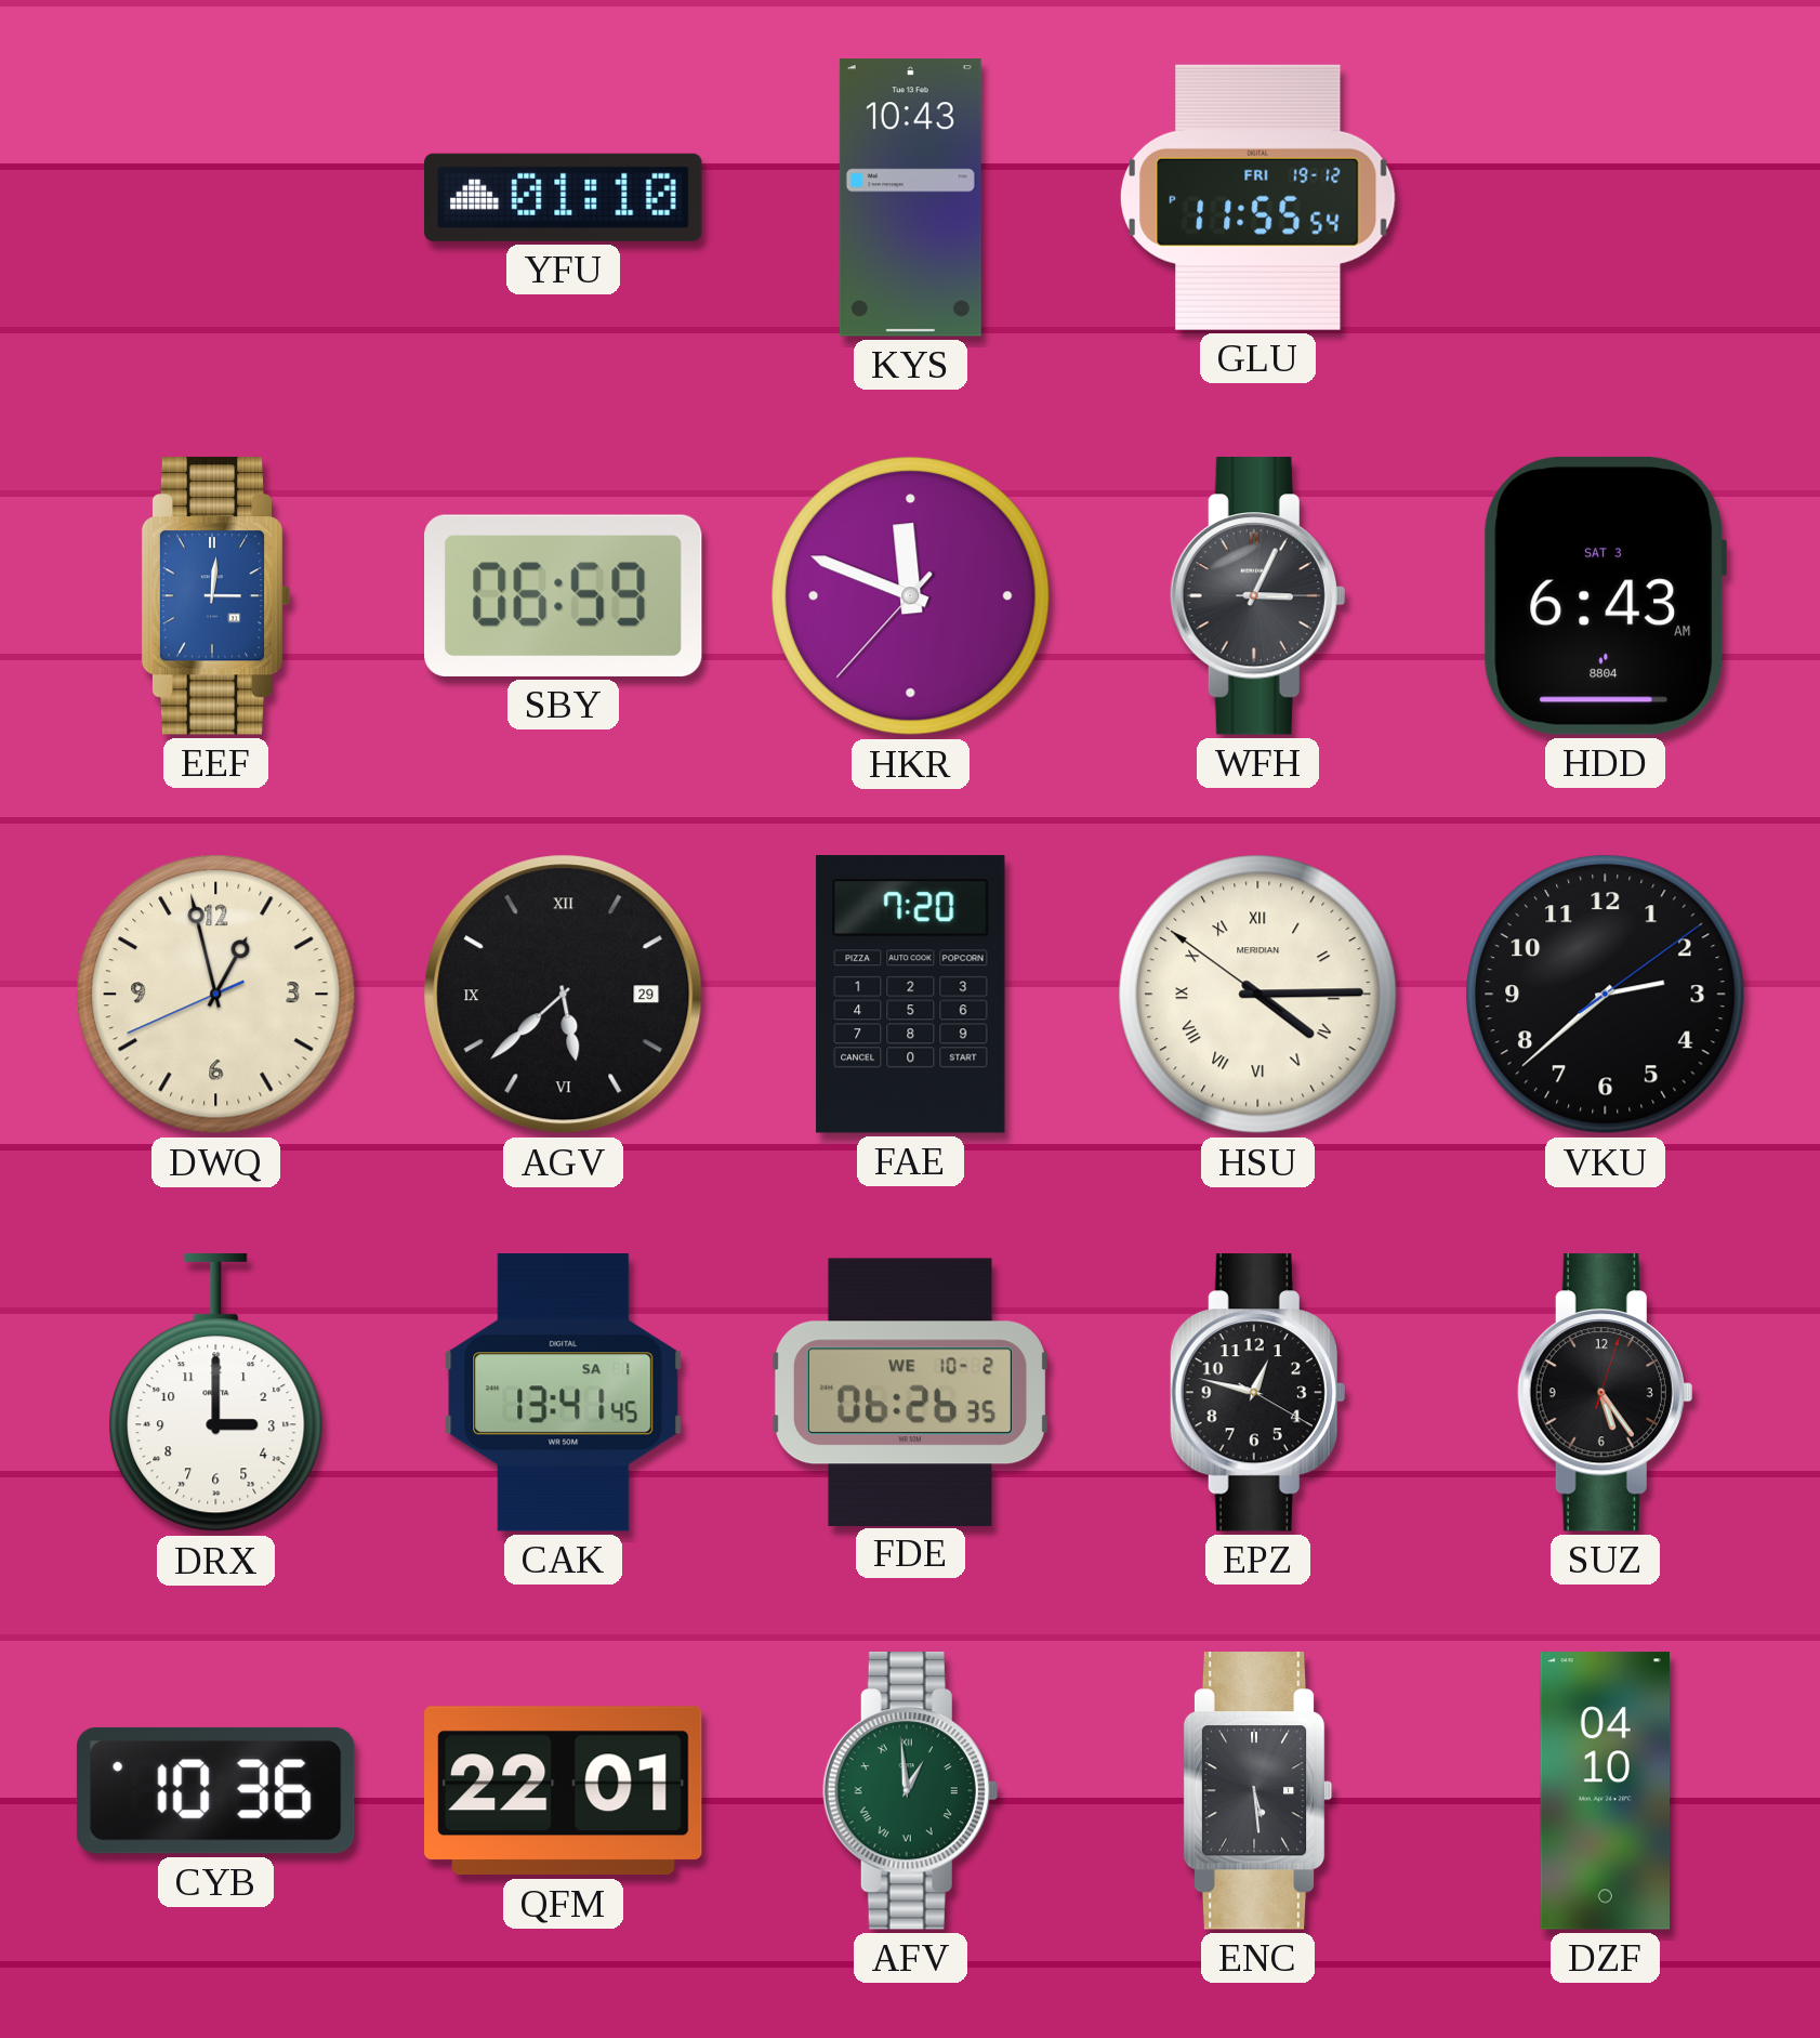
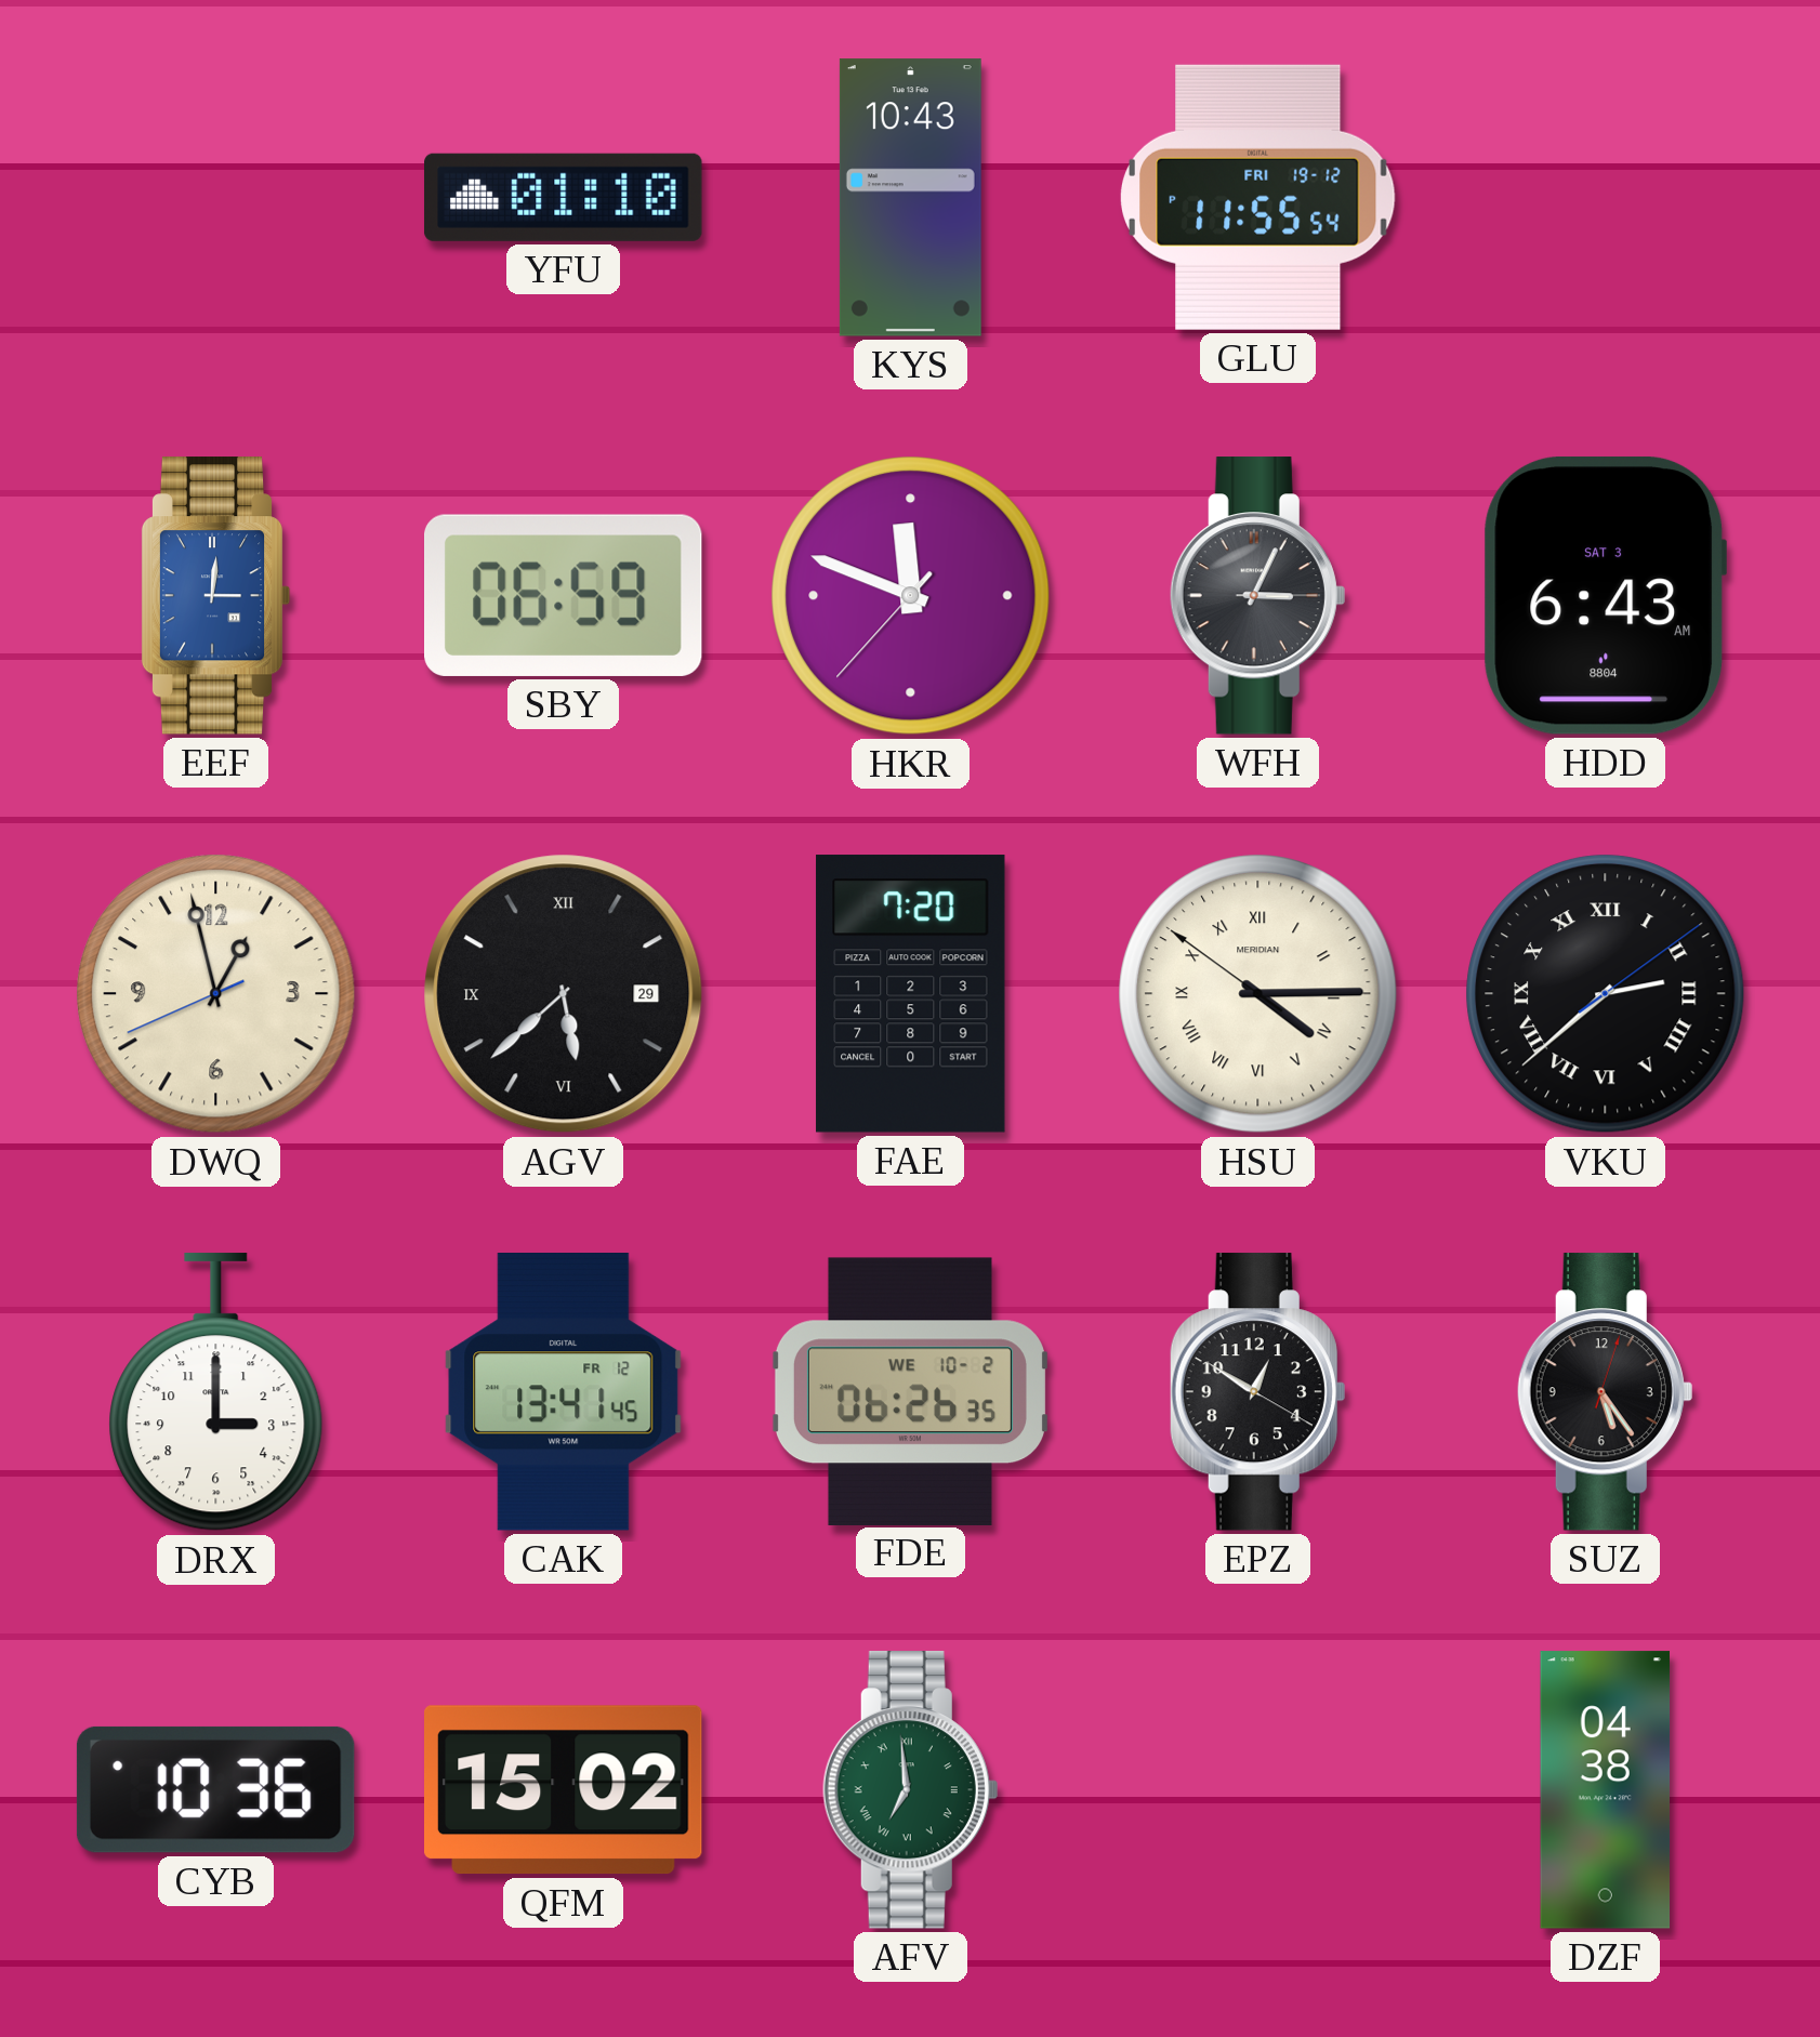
VKU numerals: Arabic -> Roman (1606, 994)
CAK date: SA 1 -> FR 12 (564, 1392)
EPZ: 12:47 -> 12:50 (1257, 1392)
QFM: 22:01 -> 15:02 (563, 1790)
AFV: 12:59 -> 6:59 (910, 1790)
ENC: 5:29 -> none (1258, 1791)
DZF: 04:10 -> 04:38 (1606, 1790)
